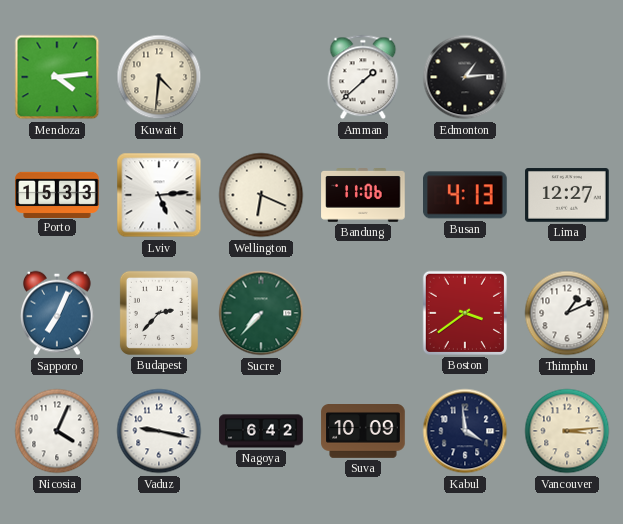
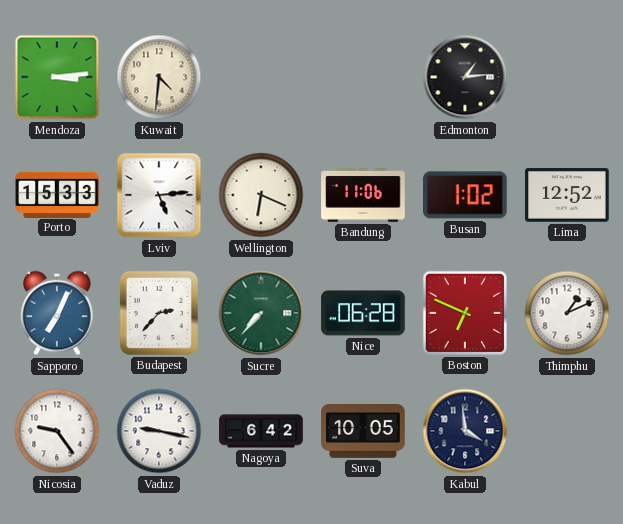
Mendoza: 4:14 -> 3:14 (57, 77)
Amman: 1:38 -> none (363, 77)
Busan: 4:13 -> 1:02 (466, 195)
Lima: 12:27 -> 12:52 (567, 195)
Nice: none -> 06:28 (363, 313)
Boston: 3:39 -> 6:49 (465, 313)
Nicosia: 4:04 -> 9:24 (57, 431)
Suva: 10:09 -> 10:05 (363, 432)
Vancouver: 3:14 -> none (567, 431)
